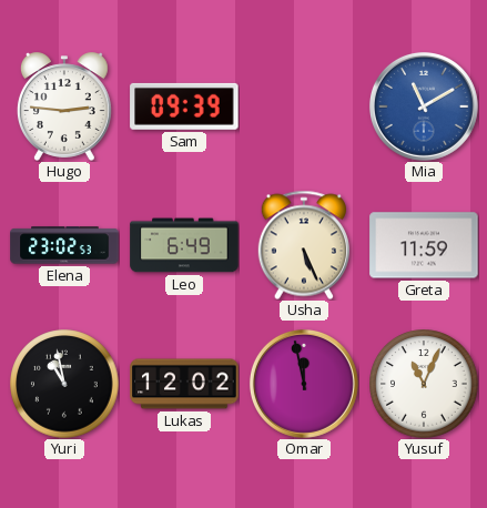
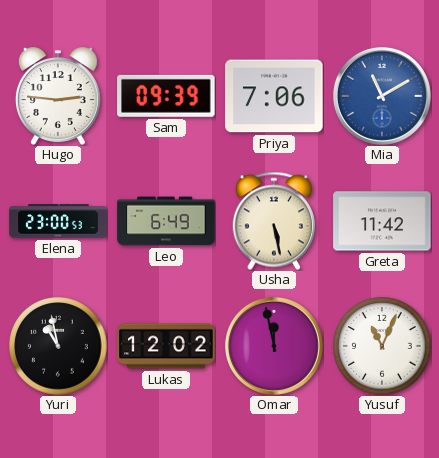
Priya: none -> 7:06 (274, 96)
Elena: 23:02 -> 23:00 (58, 221)
Usha: 5:26 -> 5:28 (274, 221)
Greta: 11:59 -> 11:42 (382, 221)
